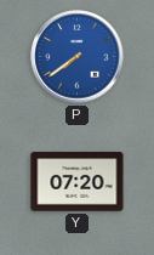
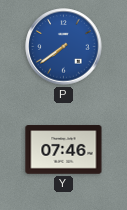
Y: 07:20 -> 07:46 (64, 150)
